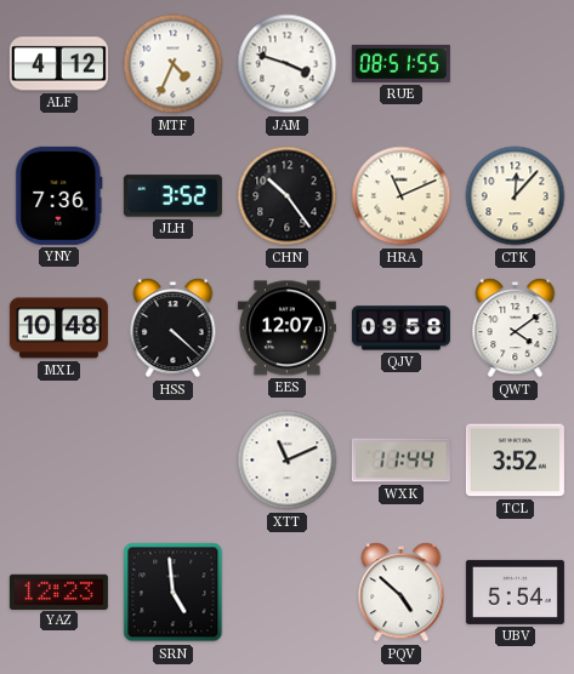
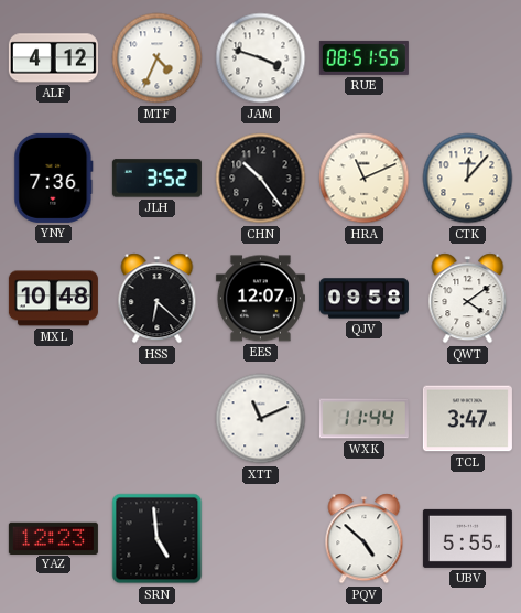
HSS: 4:22 -> 6:22 (158, 299)
TCL: 3:52 -> 3:47 (467, 419)
UBV: 5:54 -> 5:55 (467, 538)
